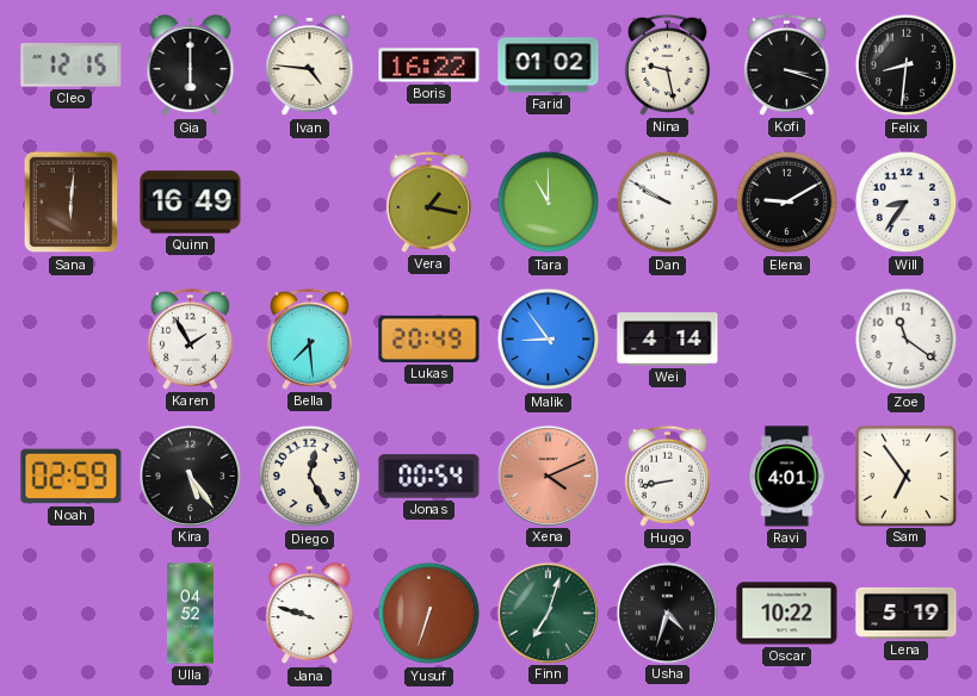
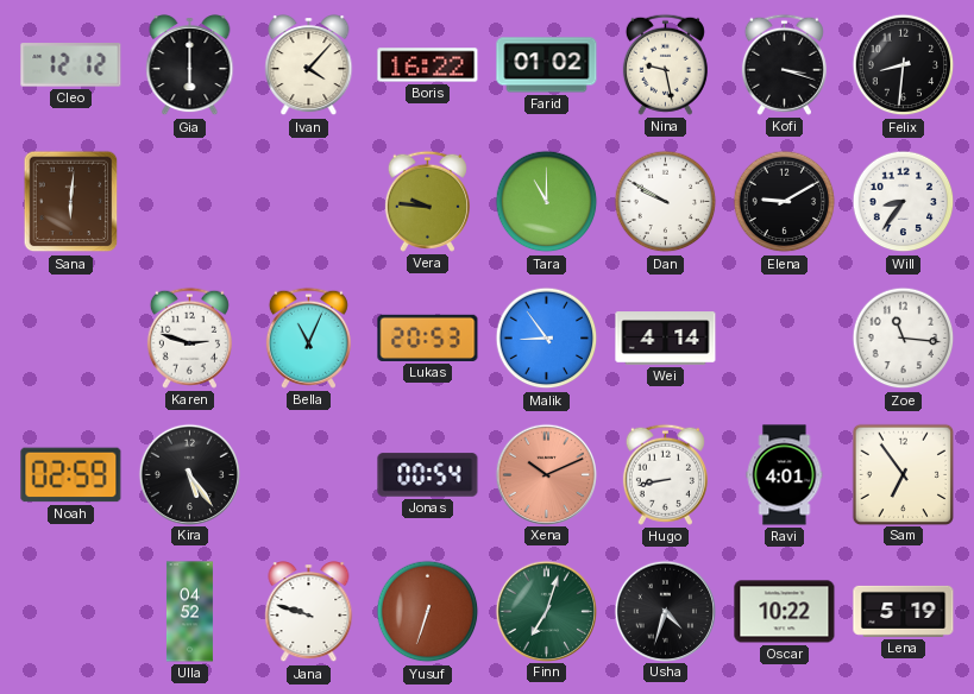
Cleo: 12:15 -> 12:12 (71, 65)
Ivan: 4:46 -> 4:07 (309, 65)
Quinn: 16:49 -> none (191, 203)
Vera: 1:17 -> 9:46 (427, 201)
Karen: 1:55 -> 2:48 (189, 337)
Bella: 7:29 -> 11:04 (308, 337)
Lukas: 20:49 -> 20:53 (428, 337)
Zoe: 11:21 -> 11:16 (904, 339)
Diego: 12:25 -> none (310, 477)
Xena: 4:11 -> 10:11 (546, 474)
